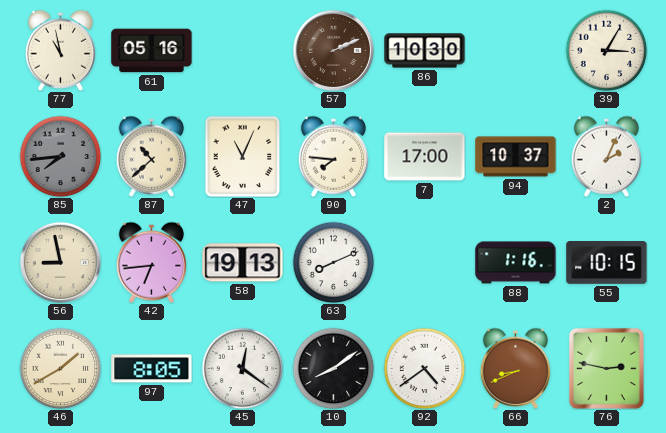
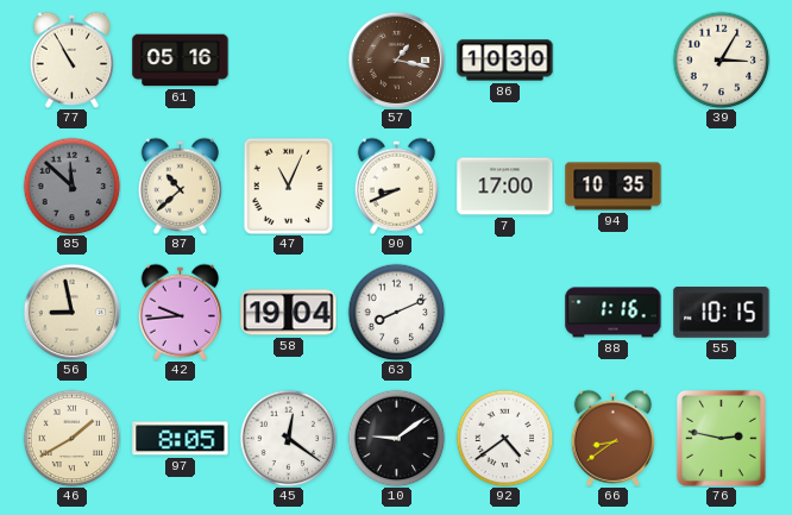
77: 10:58 -> 10:55 (71, 59)
57: 2:11 -> 1:17 (396, 59)
85: 7:44 -> 11:52 (71, 186)
90: 7:46 -> 8:41 (396, 186)
94: 10:37 -> 10:35 (614, 187)
2: 2:04 -> none (606, 156)
42: 6:44 -> 9:44 (180, 312)
58: 19:13 -> 19:04 (289, 313)
10: 8:09 -> 9:09 (396, 438)
66: 8:41 -> 8:39 (612, 438)
